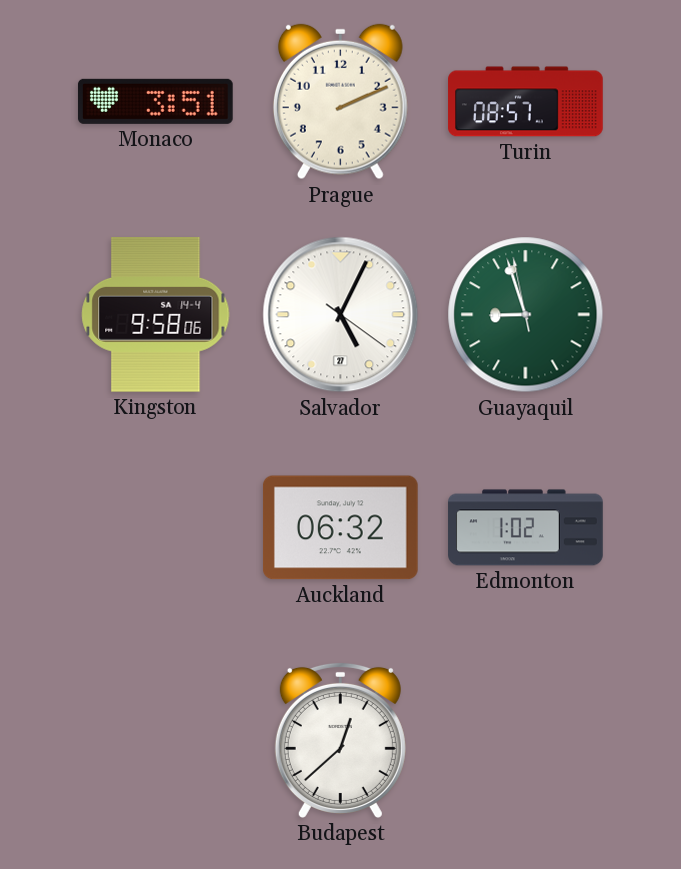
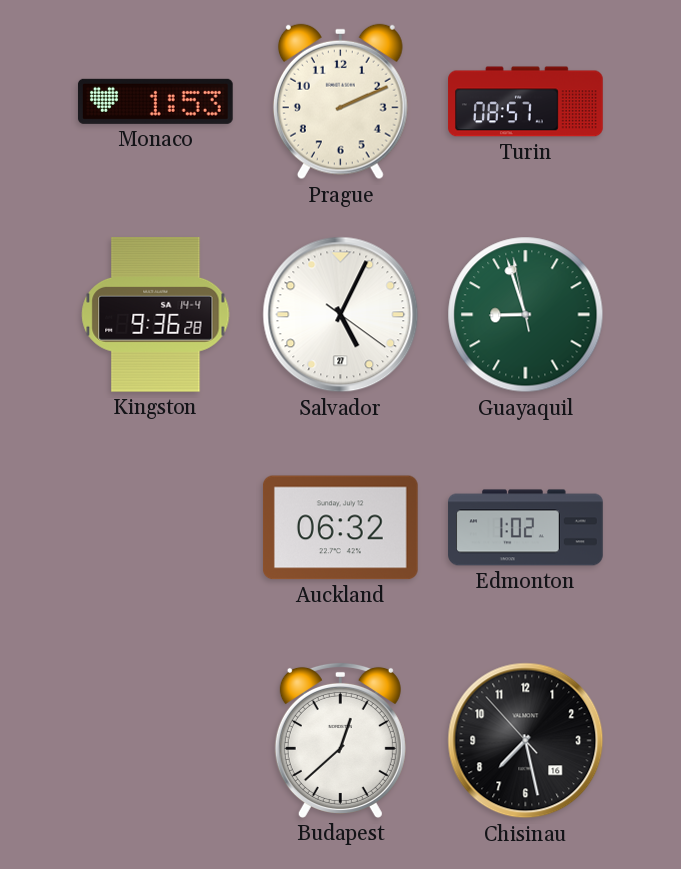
Monaco: 3:51 -> 1:53 (156, 101)
Kingston: 9:58 -> 9:36 (156, 315)
Chisinau: none -> 7:27 (526, 741)
